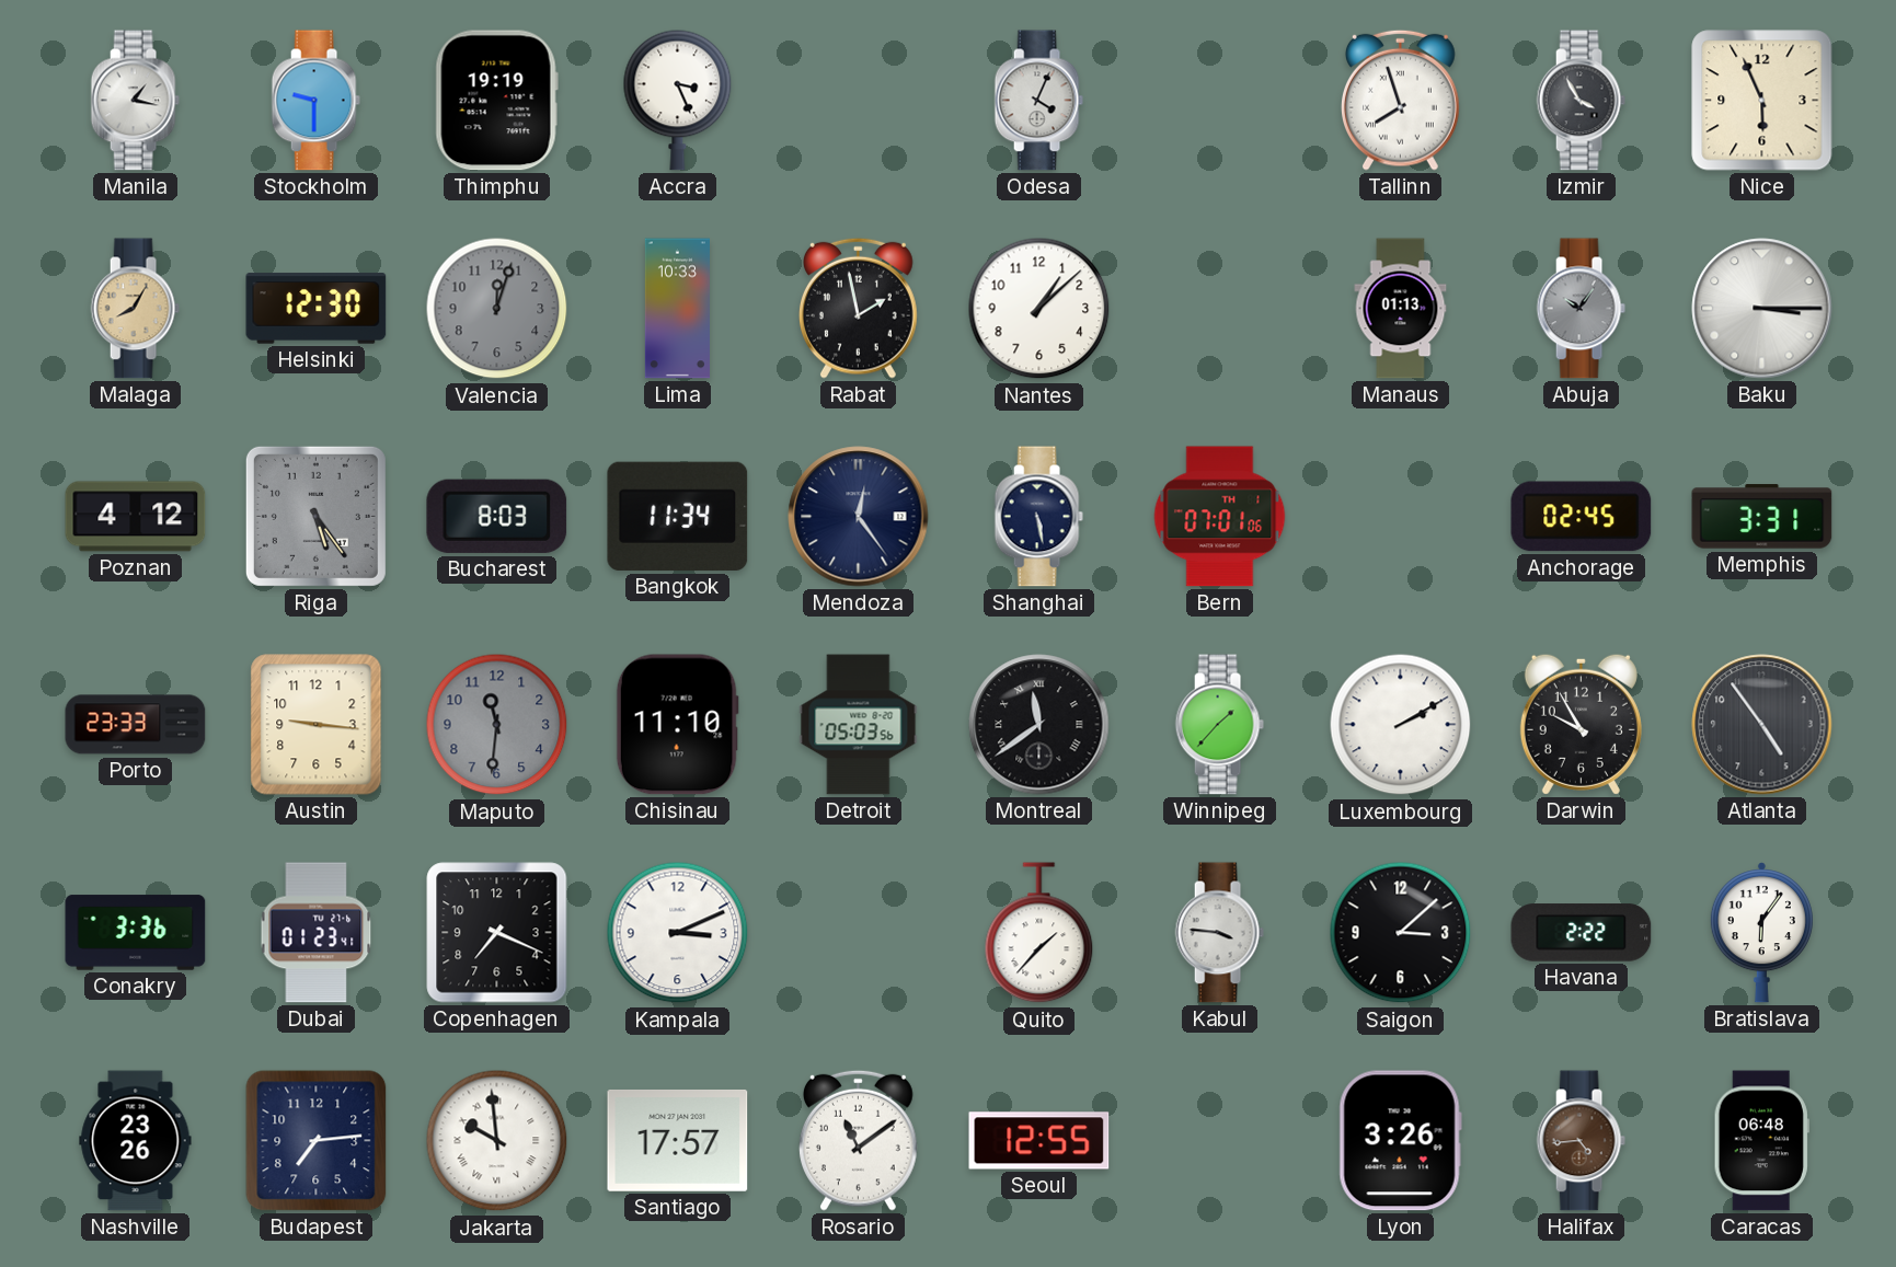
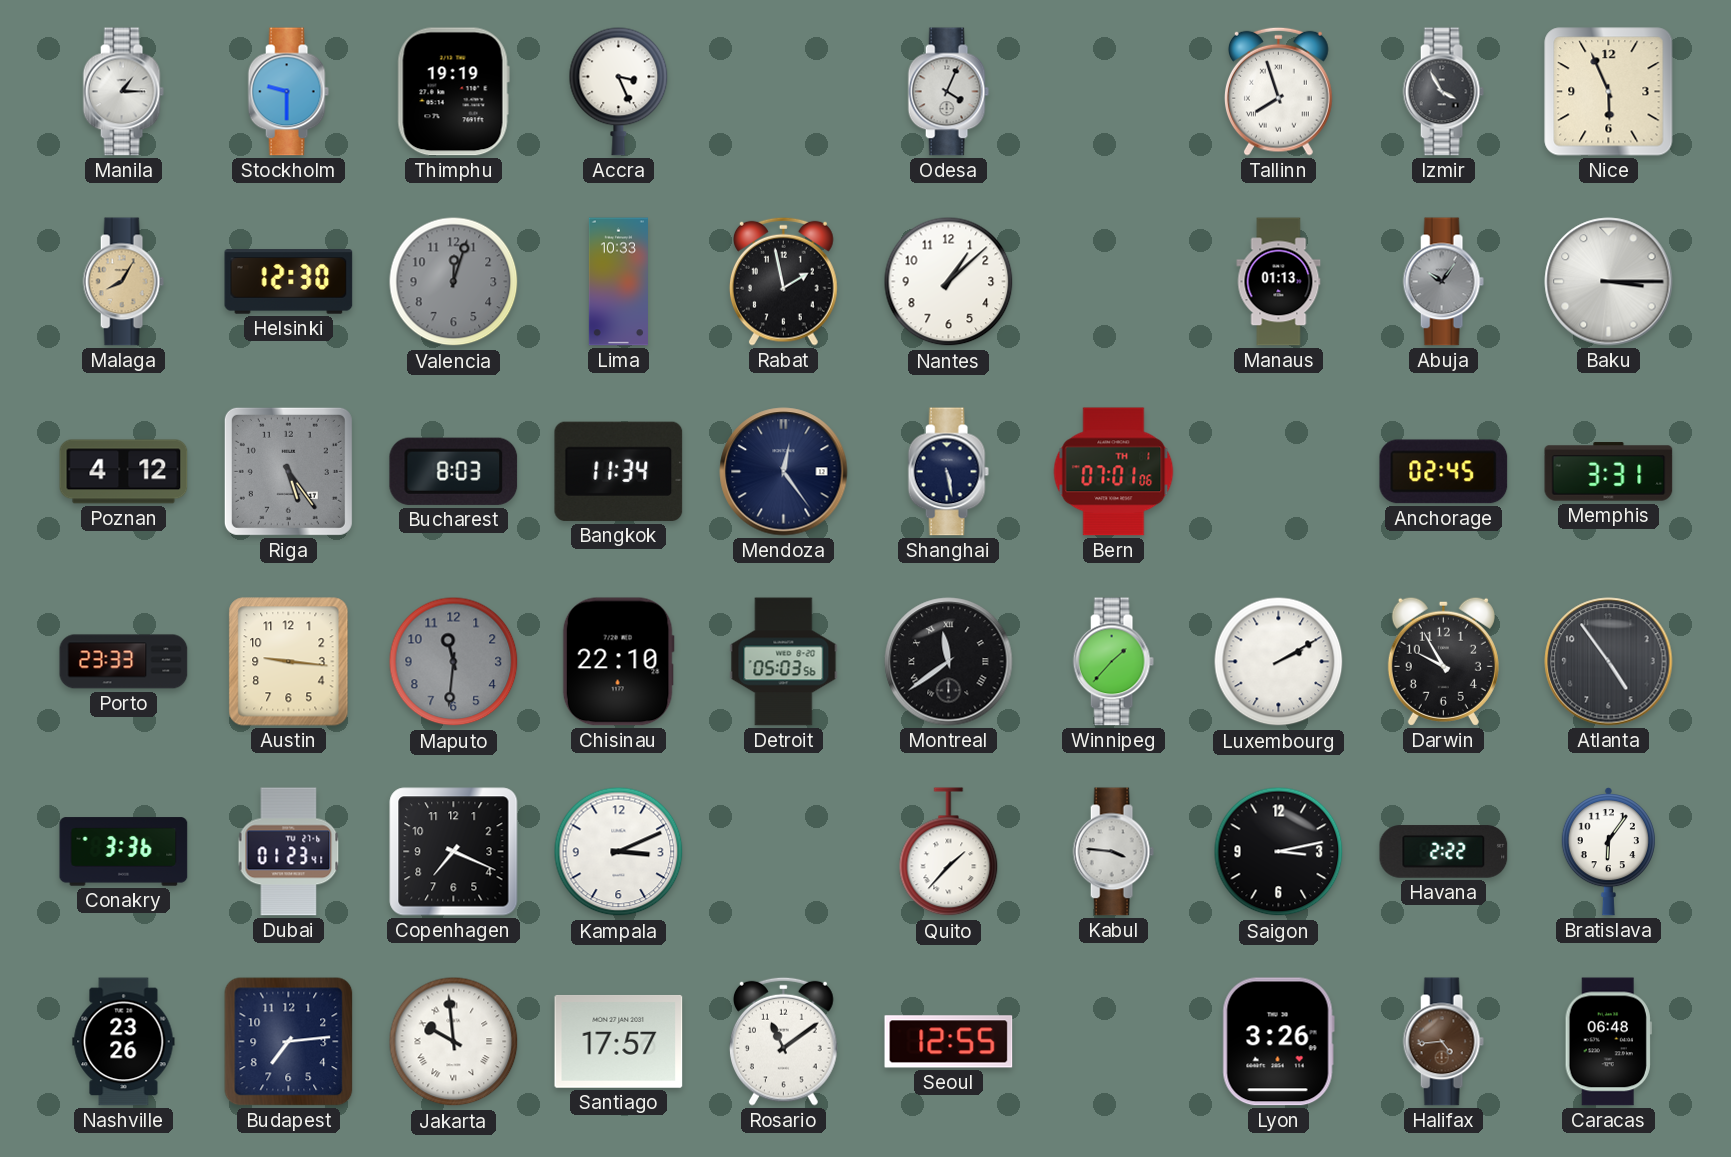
Manila: 1:17 -> 1:15 (123, 92)
Chisinau: 11:10 -> 22:10 (618, 662)
Saigon: 3:08 -> 3:13 (1279, 852)
